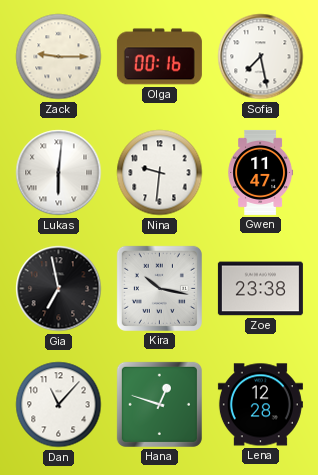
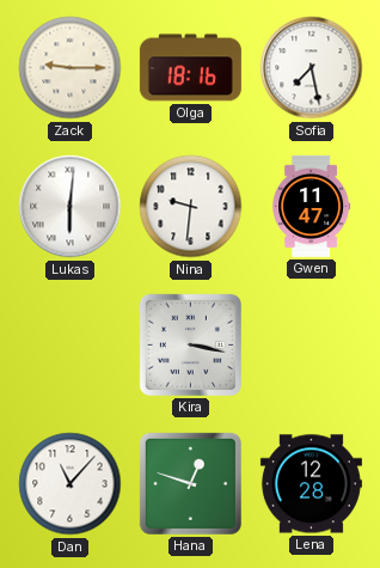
Olga: 00:16 -> 18:16 (190, 68)
Gia: 6:58 -> none (59, 289)
Kira: 10:17 -> 3:17 (190, 344)
Zoe: 23:38 -> none (260, 289)
